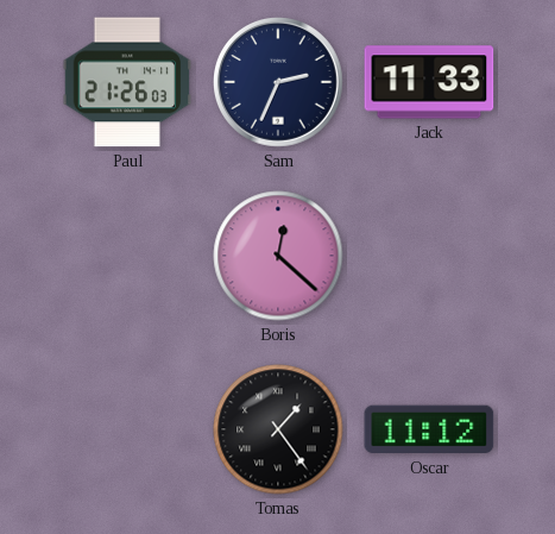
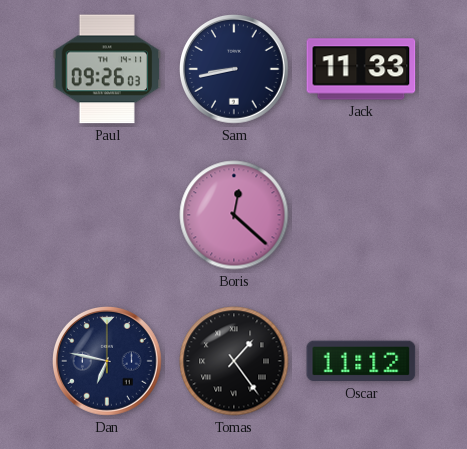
Paul: 21:26 -> 09:26 (107, 69)
Sam: 2:34 -> 8:43 (235, 70)
Dan: none -> 6:47 (108, 362)
